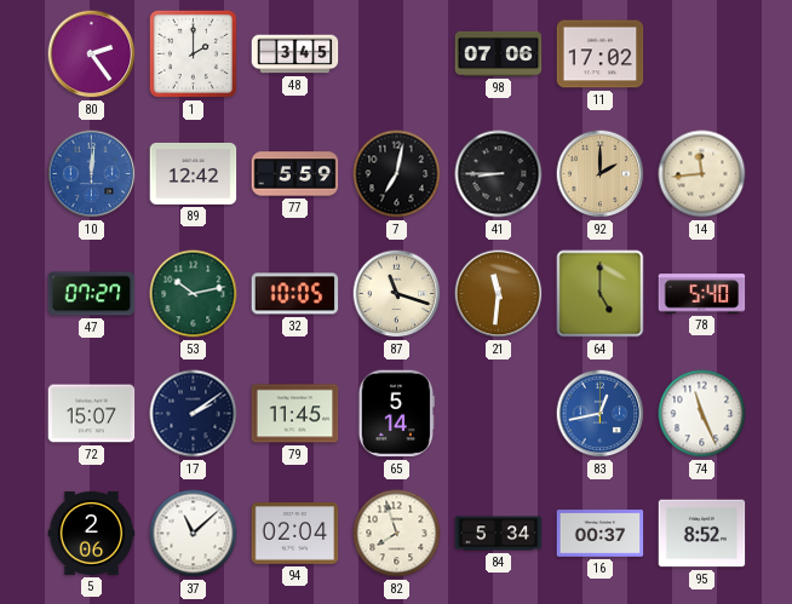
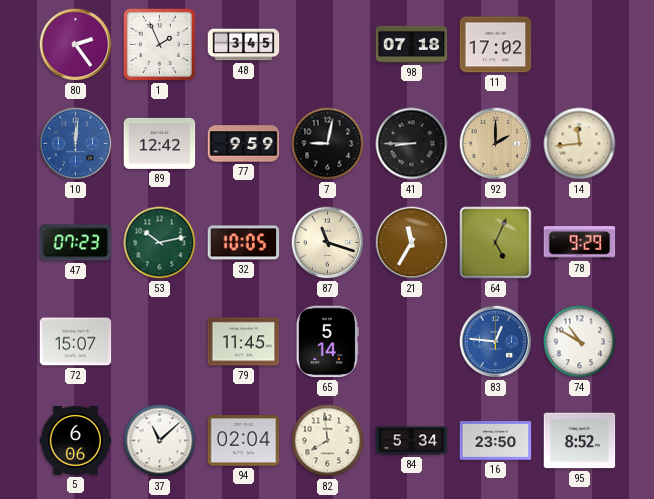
1: 2:00 -> 1:56 (159, 44)
98: 07:06 -> 07:18 (412, 44)
77: 5:59 -> 9:59 (244, 144)
7: 7:02 -> 9:02 (328, 144)
47: 07:27 -> 07:23 (76, 243)
21: 11:31 -> 11:35 (412, 243)
64: 5:00 -> 5:04 (496, 243)
78: 5:40 -> 9:29 (580, 243)
17: 2:09 -> none (194, 414)
83: 12:43 -> 12:46 (496, 342)
74: 11:26 -> 10:50 (580, 342)
5: 2:06 -> 6:06 (76, 440)
82: 7:57 -> 7:59 (328, 441)
16: 00:37 -> 23:50 (496, 441)
